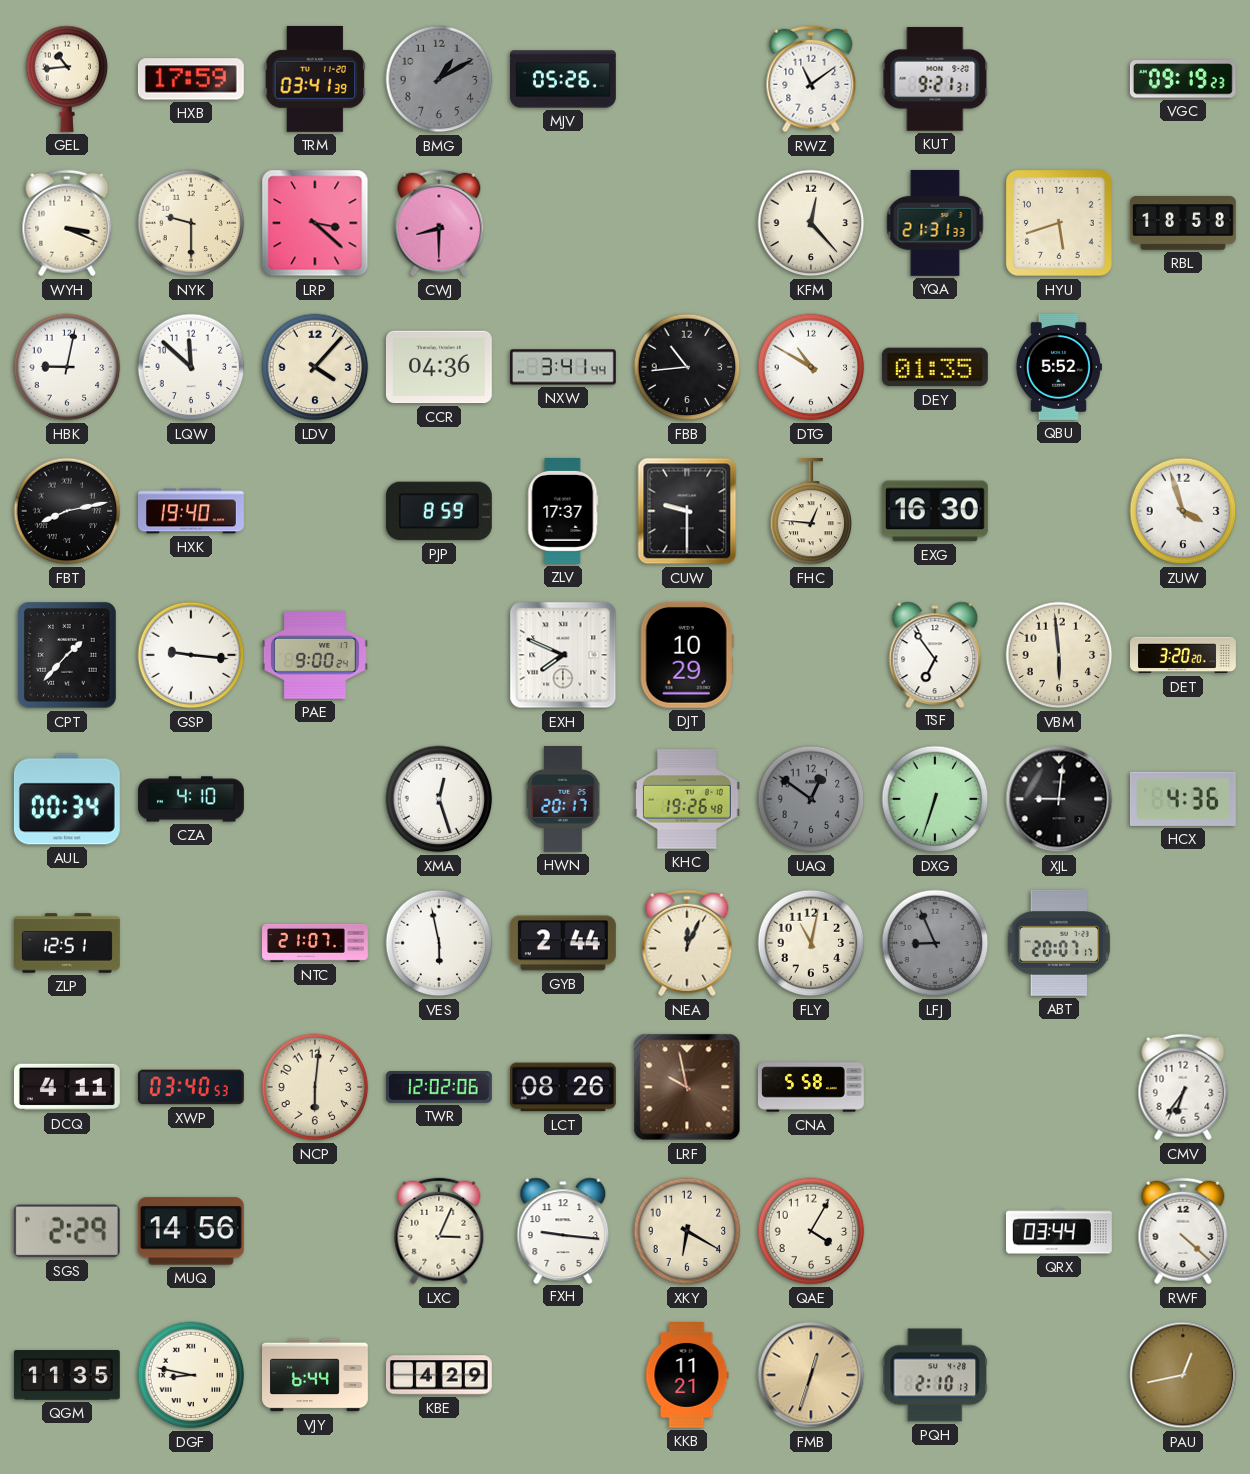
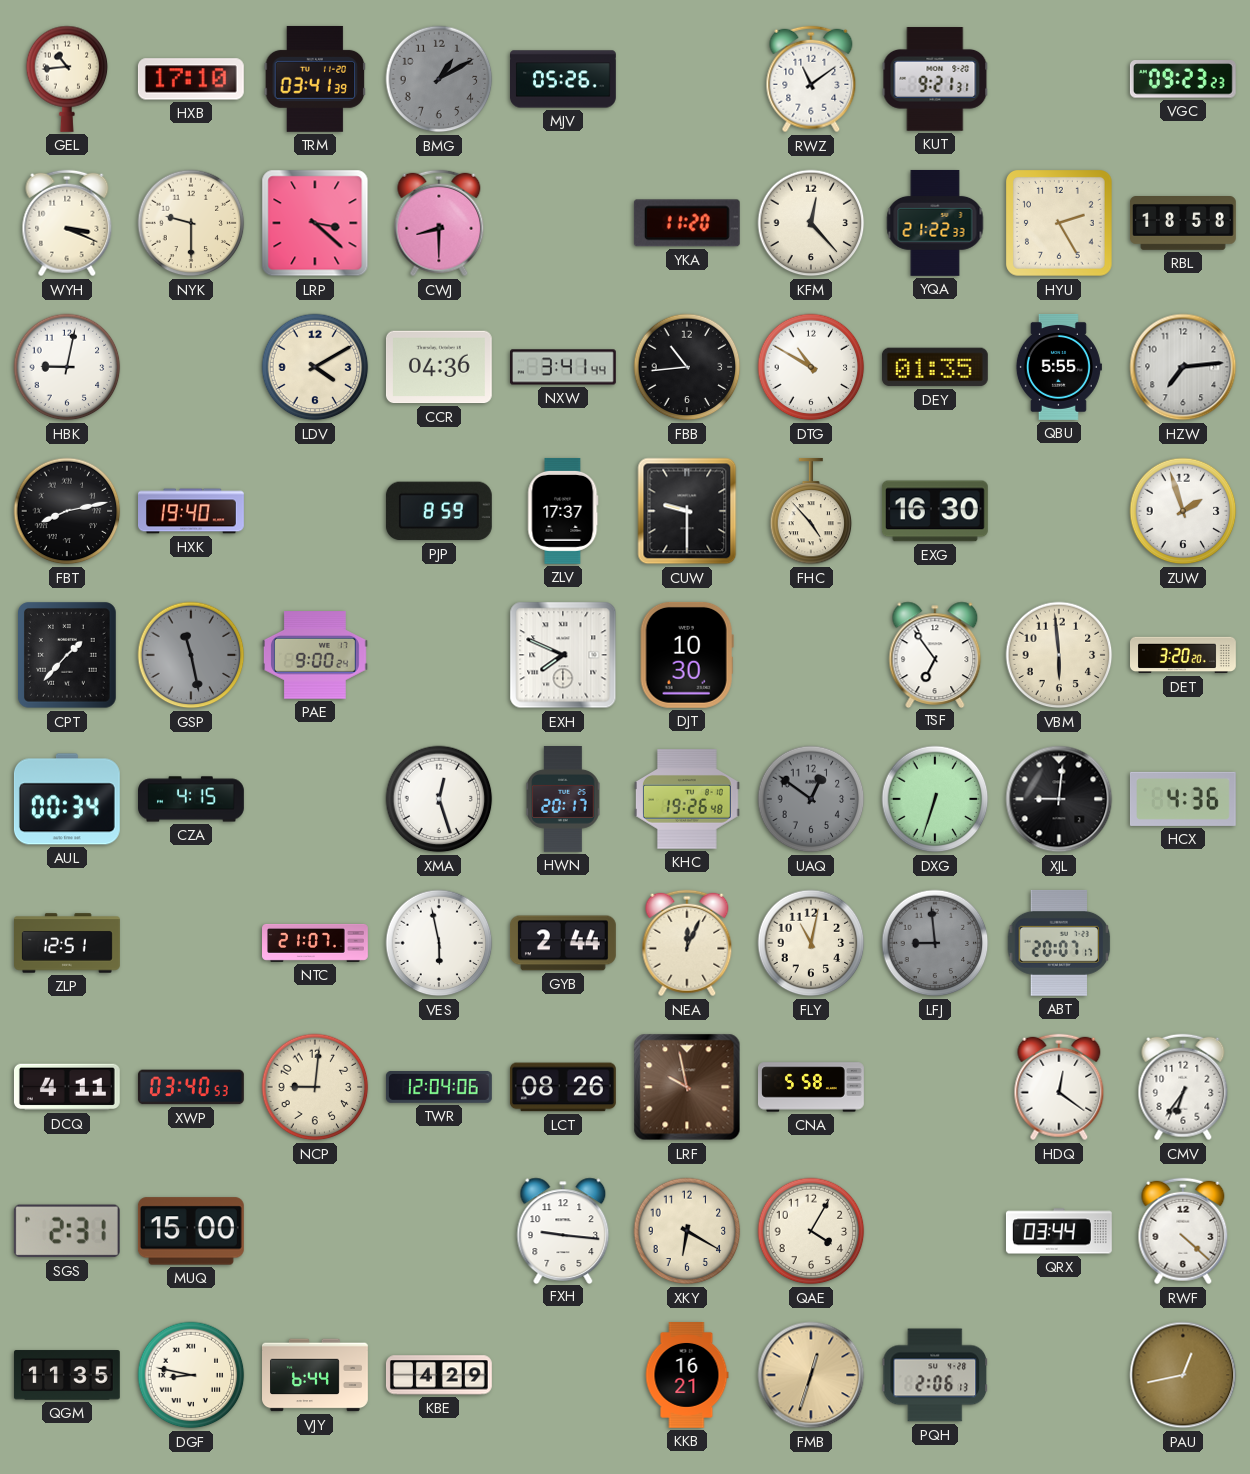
HXB: 17:59 -> 17:10 (191, 79)
VGC: 09:19 -> 09:23 (1183, 79)
YKA: none -> 11:20 (687, 223)
YQA: 21:31 -> 21:22 (935, 223)
HYU: 5:42 -> 2:25 (1060, 224)
LQW: 11:52 -> none (191, 367)
LDV: 4:07 -> 4:10 (315, 367)
QBU: 5:52 -> 5:55 (1058, 368)
HZW: none -> 7:14 (1183, 367)
FHC: 12:46 -> 4:53 (811, 511)
ZUW: 3:57 -> 1:57 (1183, 511)
GSP: 9:16 -> 11:28 (191, 655)
GSP dial: white -> grey (191, 655)
DJT: 10:29 -> 10:30 (687, 655)
CZA: 4:10 -> 4:15 (192, 799)
LFJ: 8:56 -> 8:59 (935, 943)
NCP: 6:01 -> 9:01 (315, 1087)
TWR: 12:02 -> 12:04 (439, 1088)
HDQ: none -> 12:21 (1059, 1087)
SGS: 2:29 -> 2:31 (67, 1231)
MUQ: 14:56 -> 15:00 (191, 1231)
LXC: 3:04 -> none (439, 1231)
KKB: 11:21 -> 16:21 (687, 1376)
PQH: 2:10 -> 2:06 (935, 1375)
